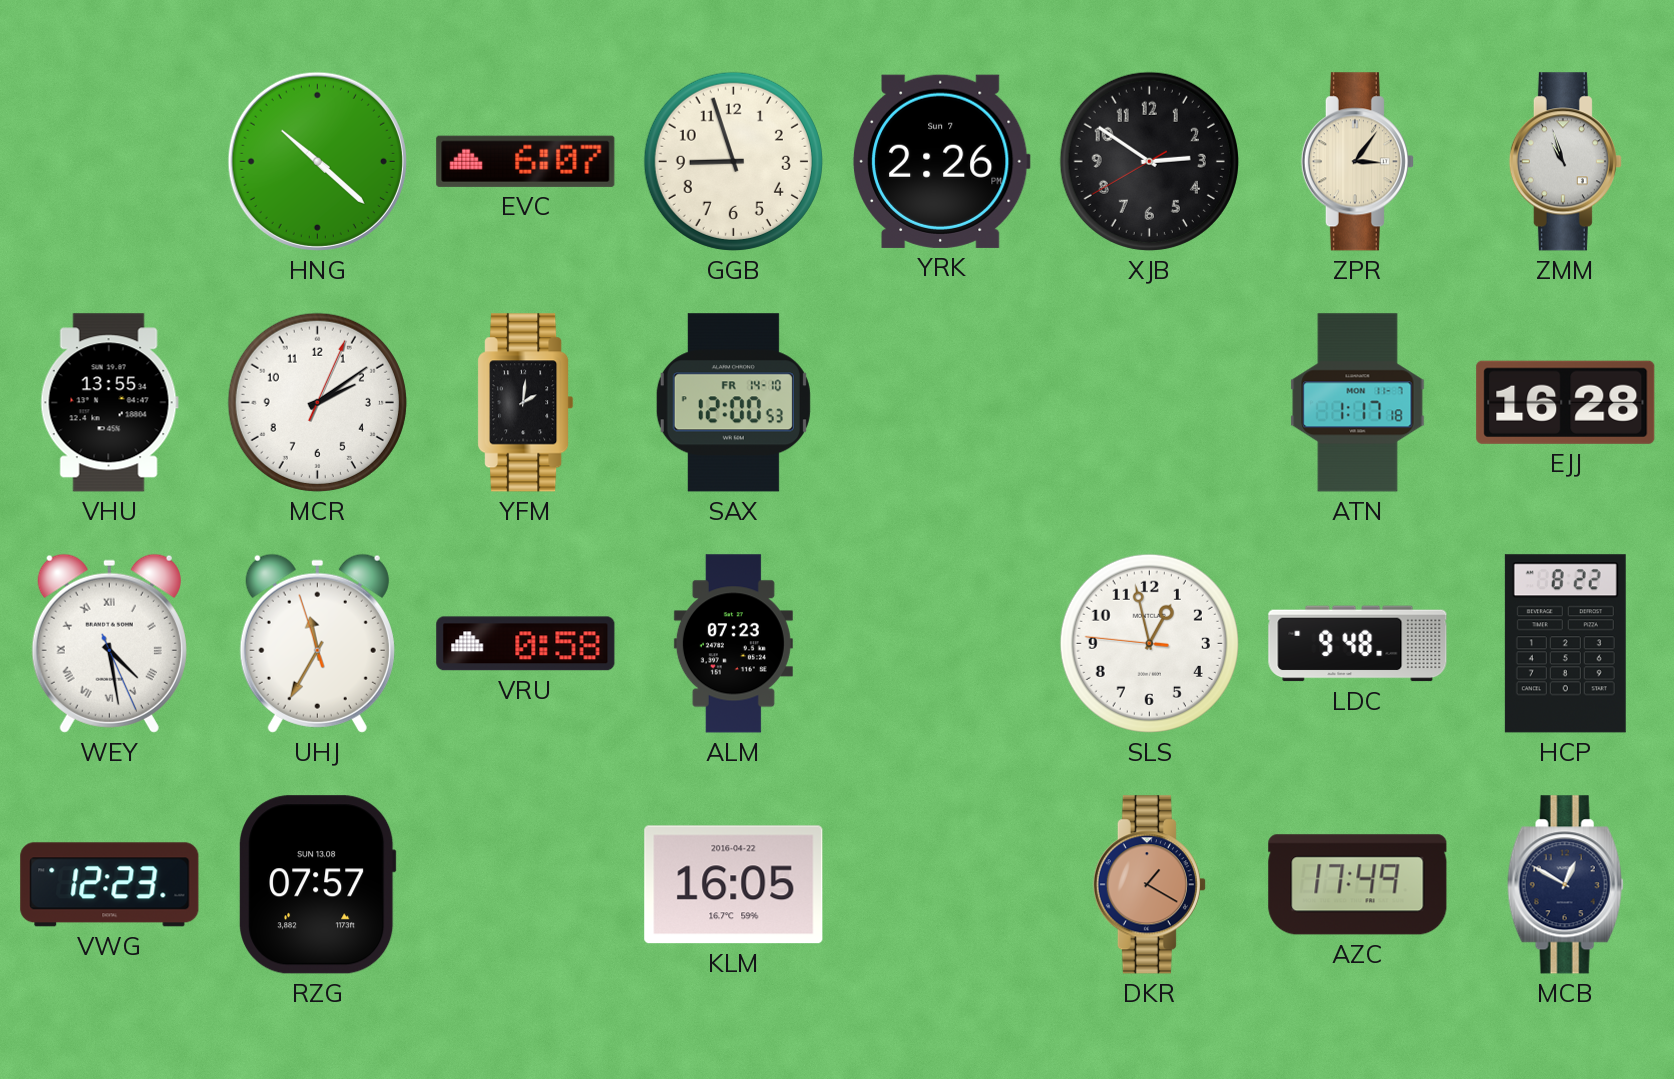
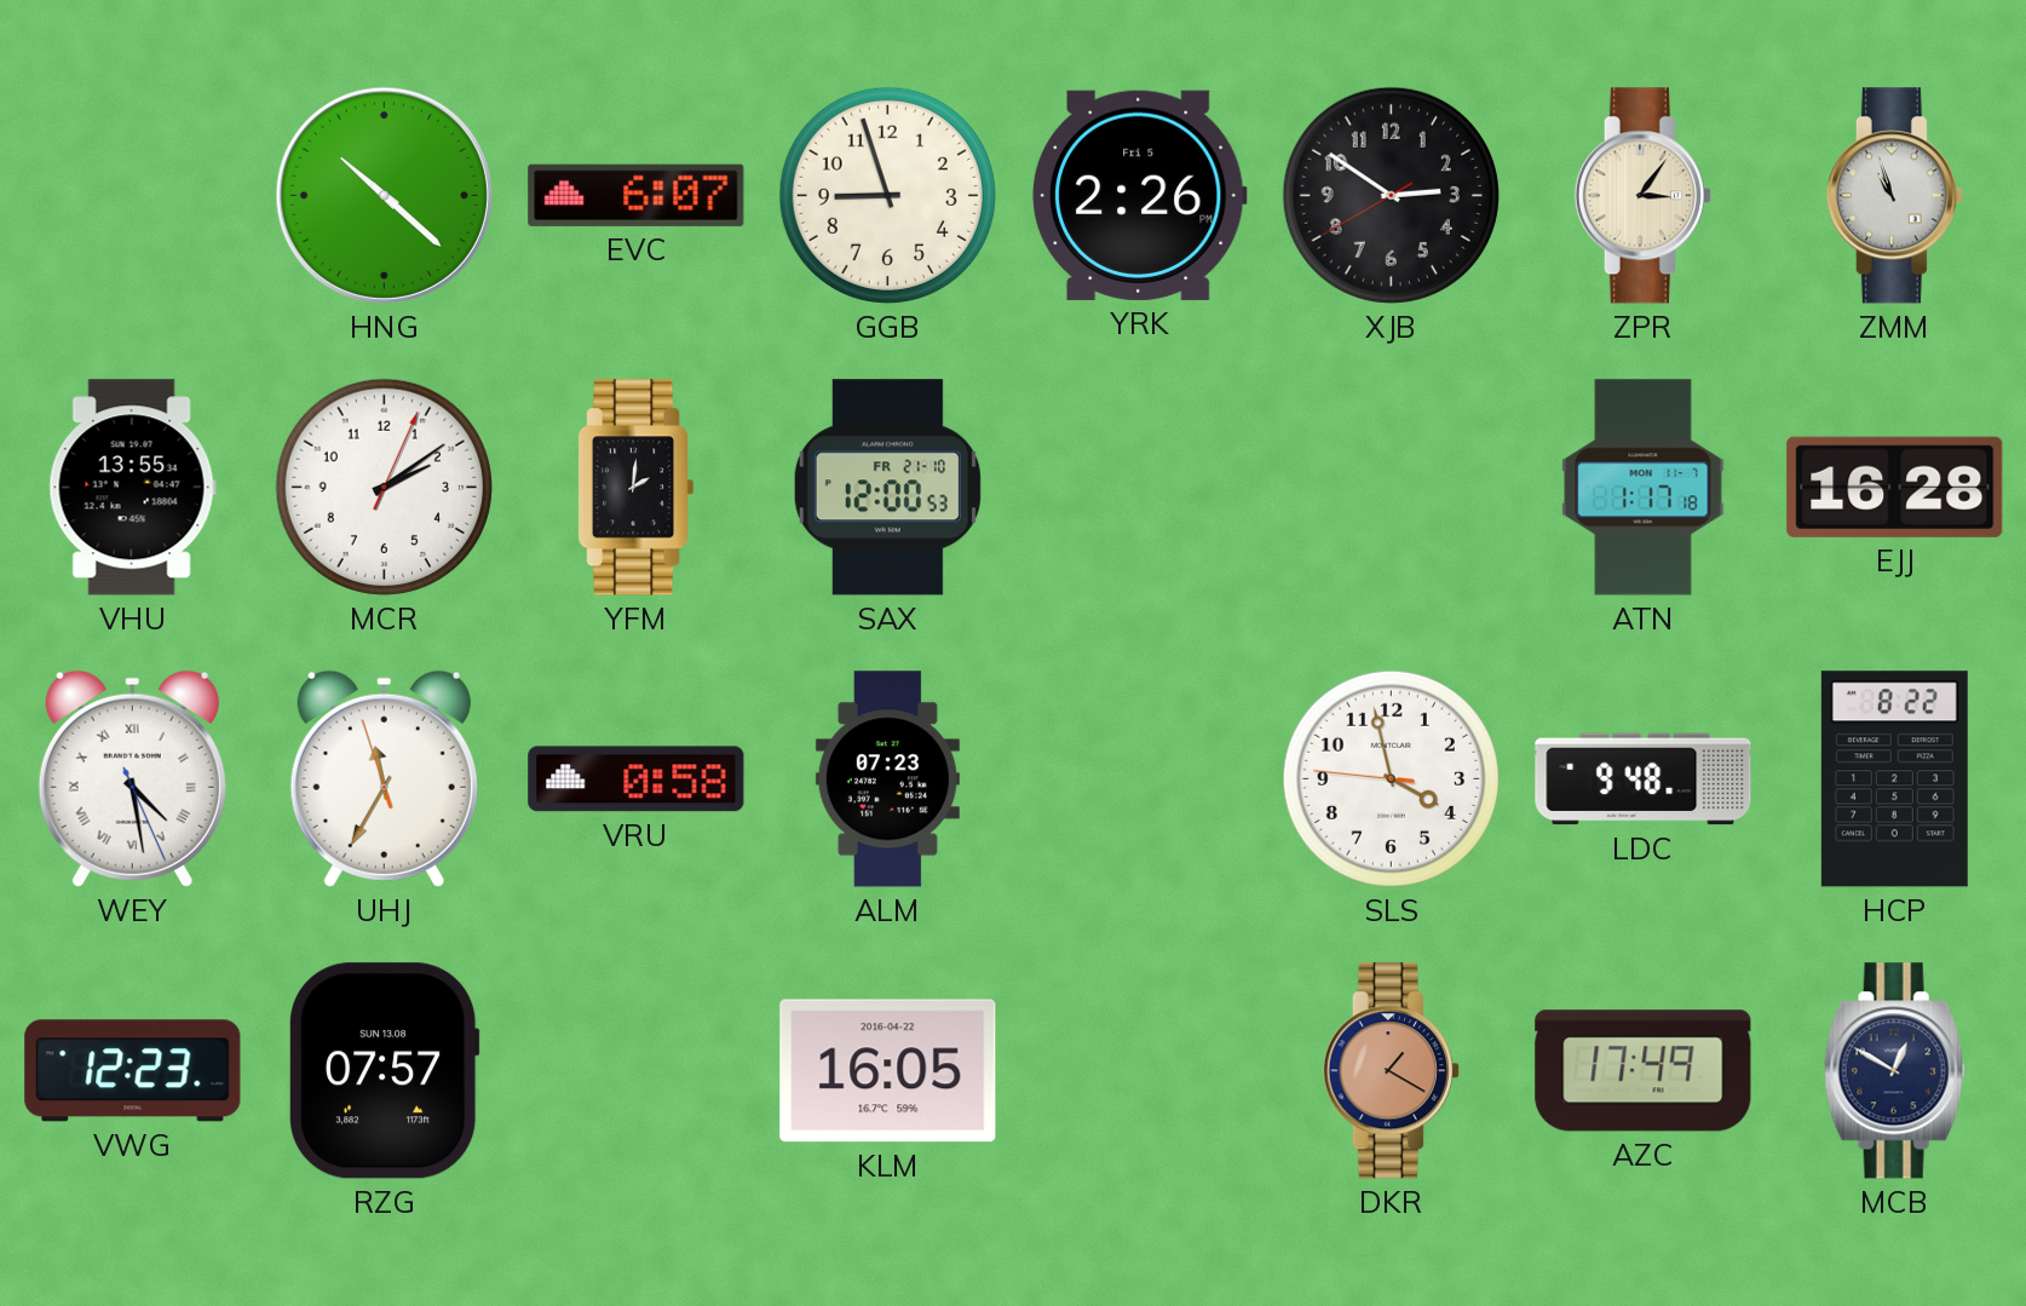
YRK date: Sun 7 -> Fri 5 (1139, 195)
SAX date: FR 14-10 -> FR 21-10 (887, 488)
SLS: 12:57 -> 3:57 (1391, 778)
